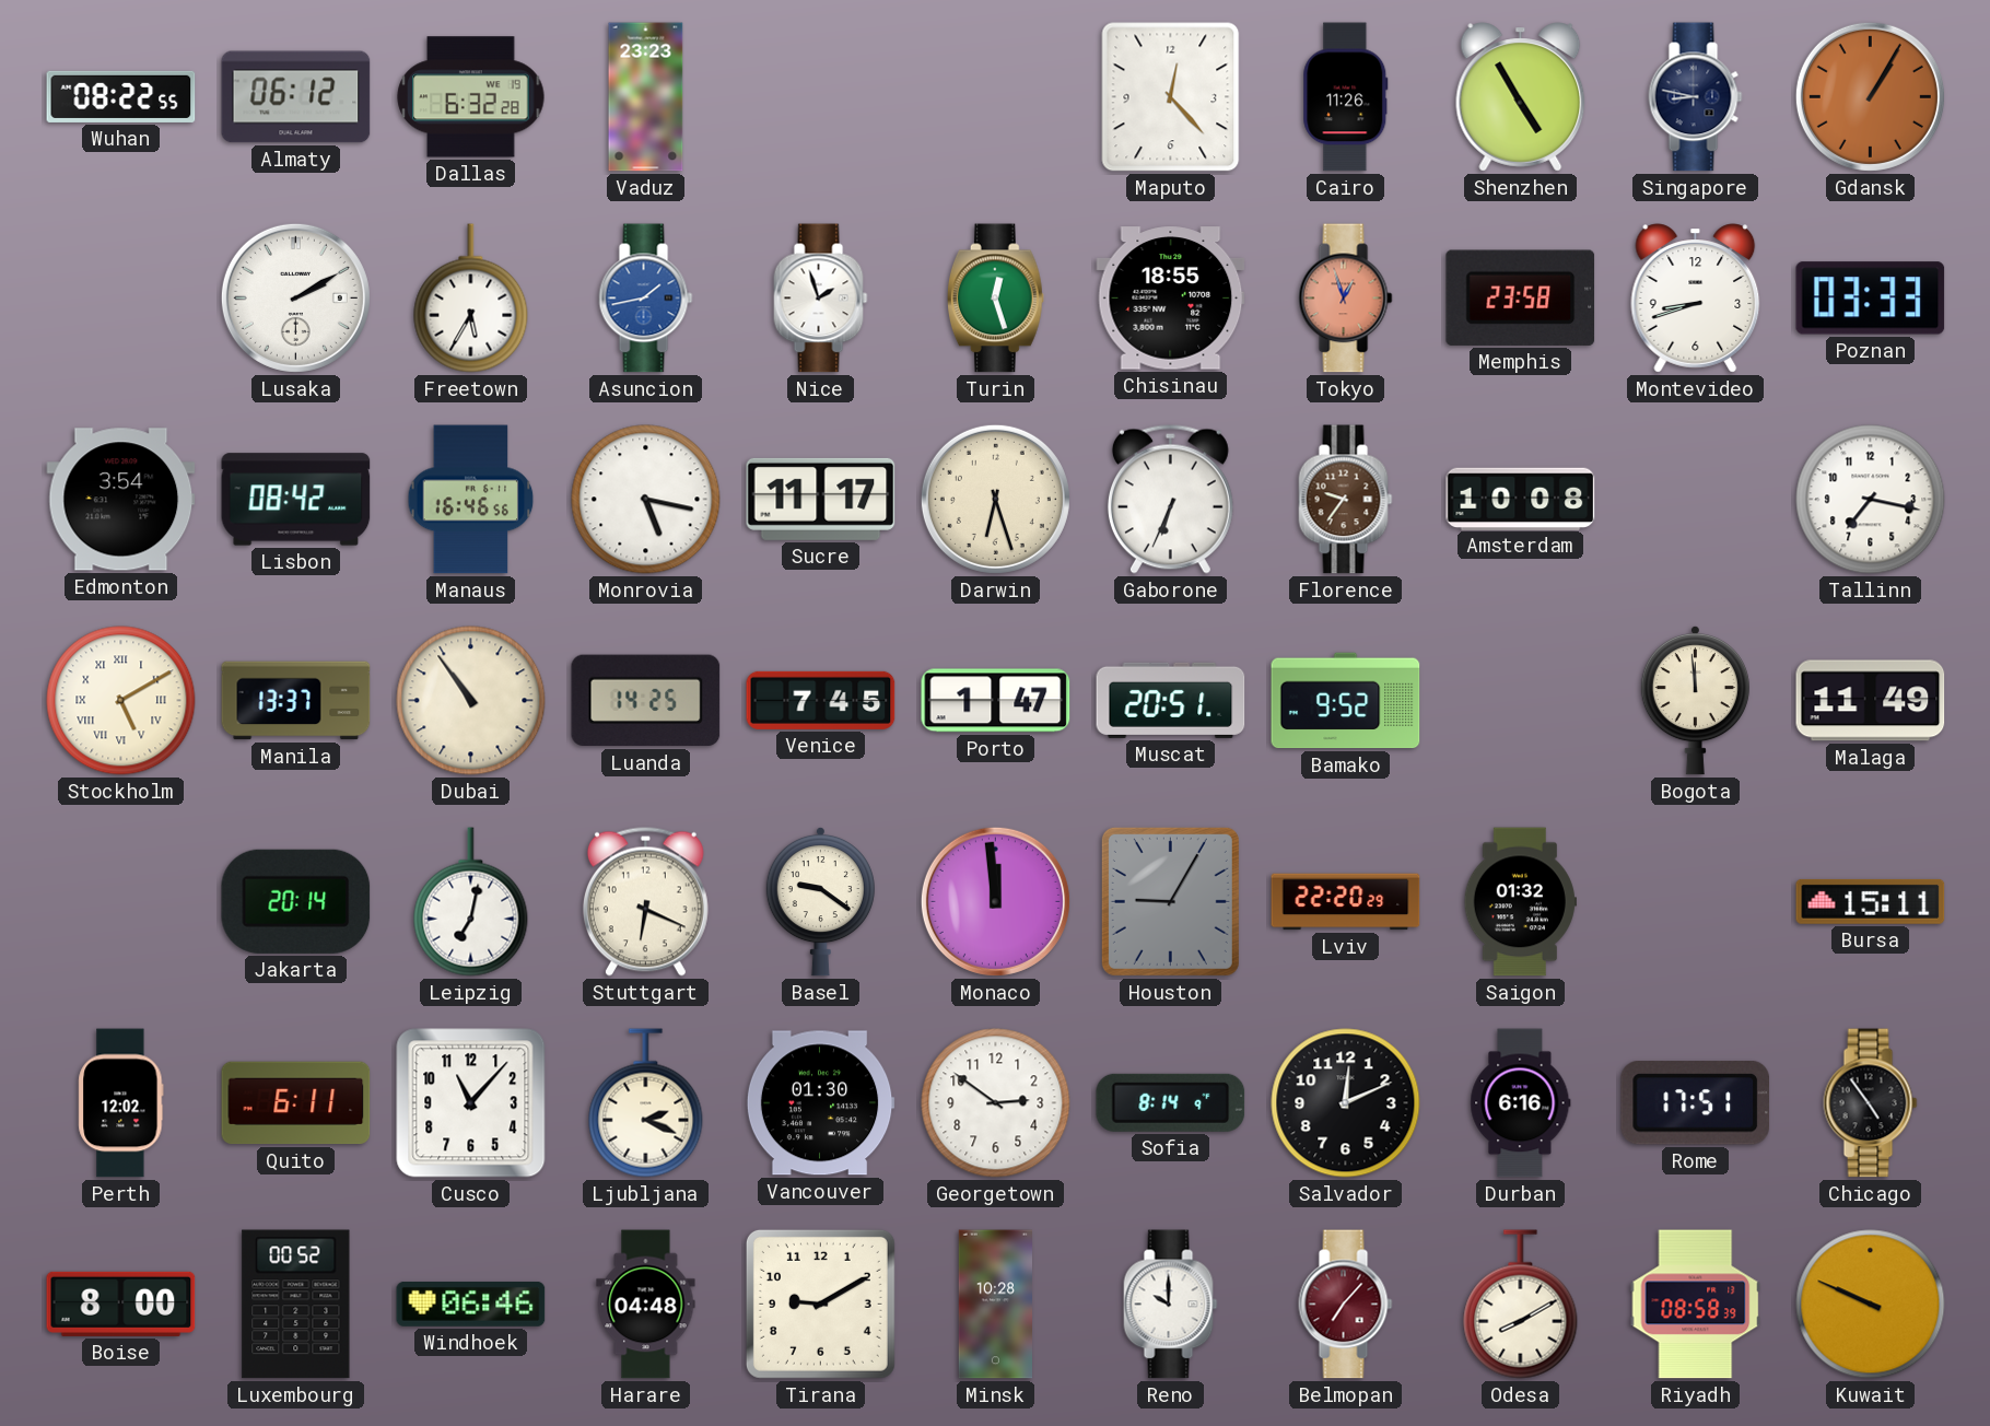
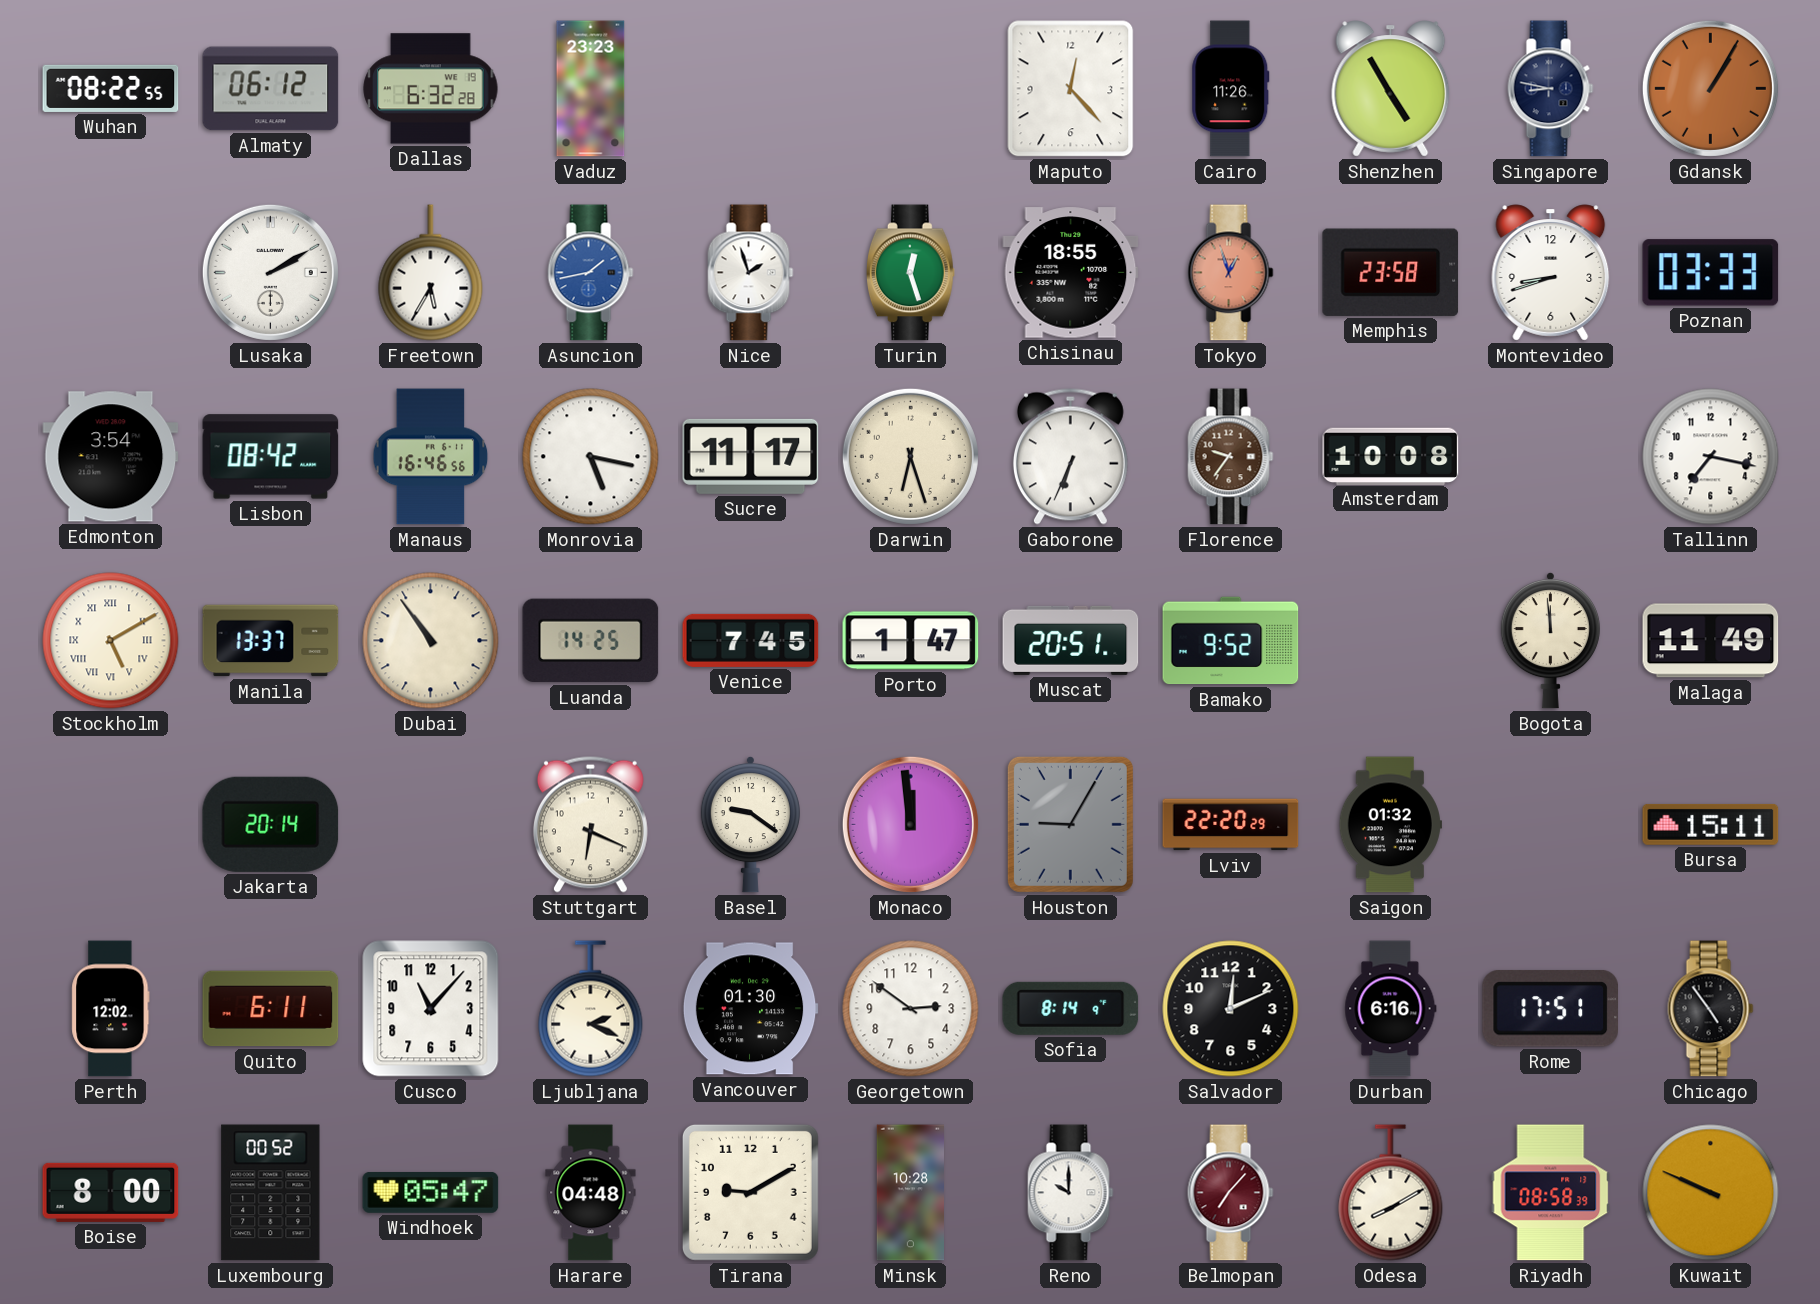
Leipzig: 7:02 -> none (471, 902)
Windhoek: 06:46 -> 05:47 (431, 1192)
